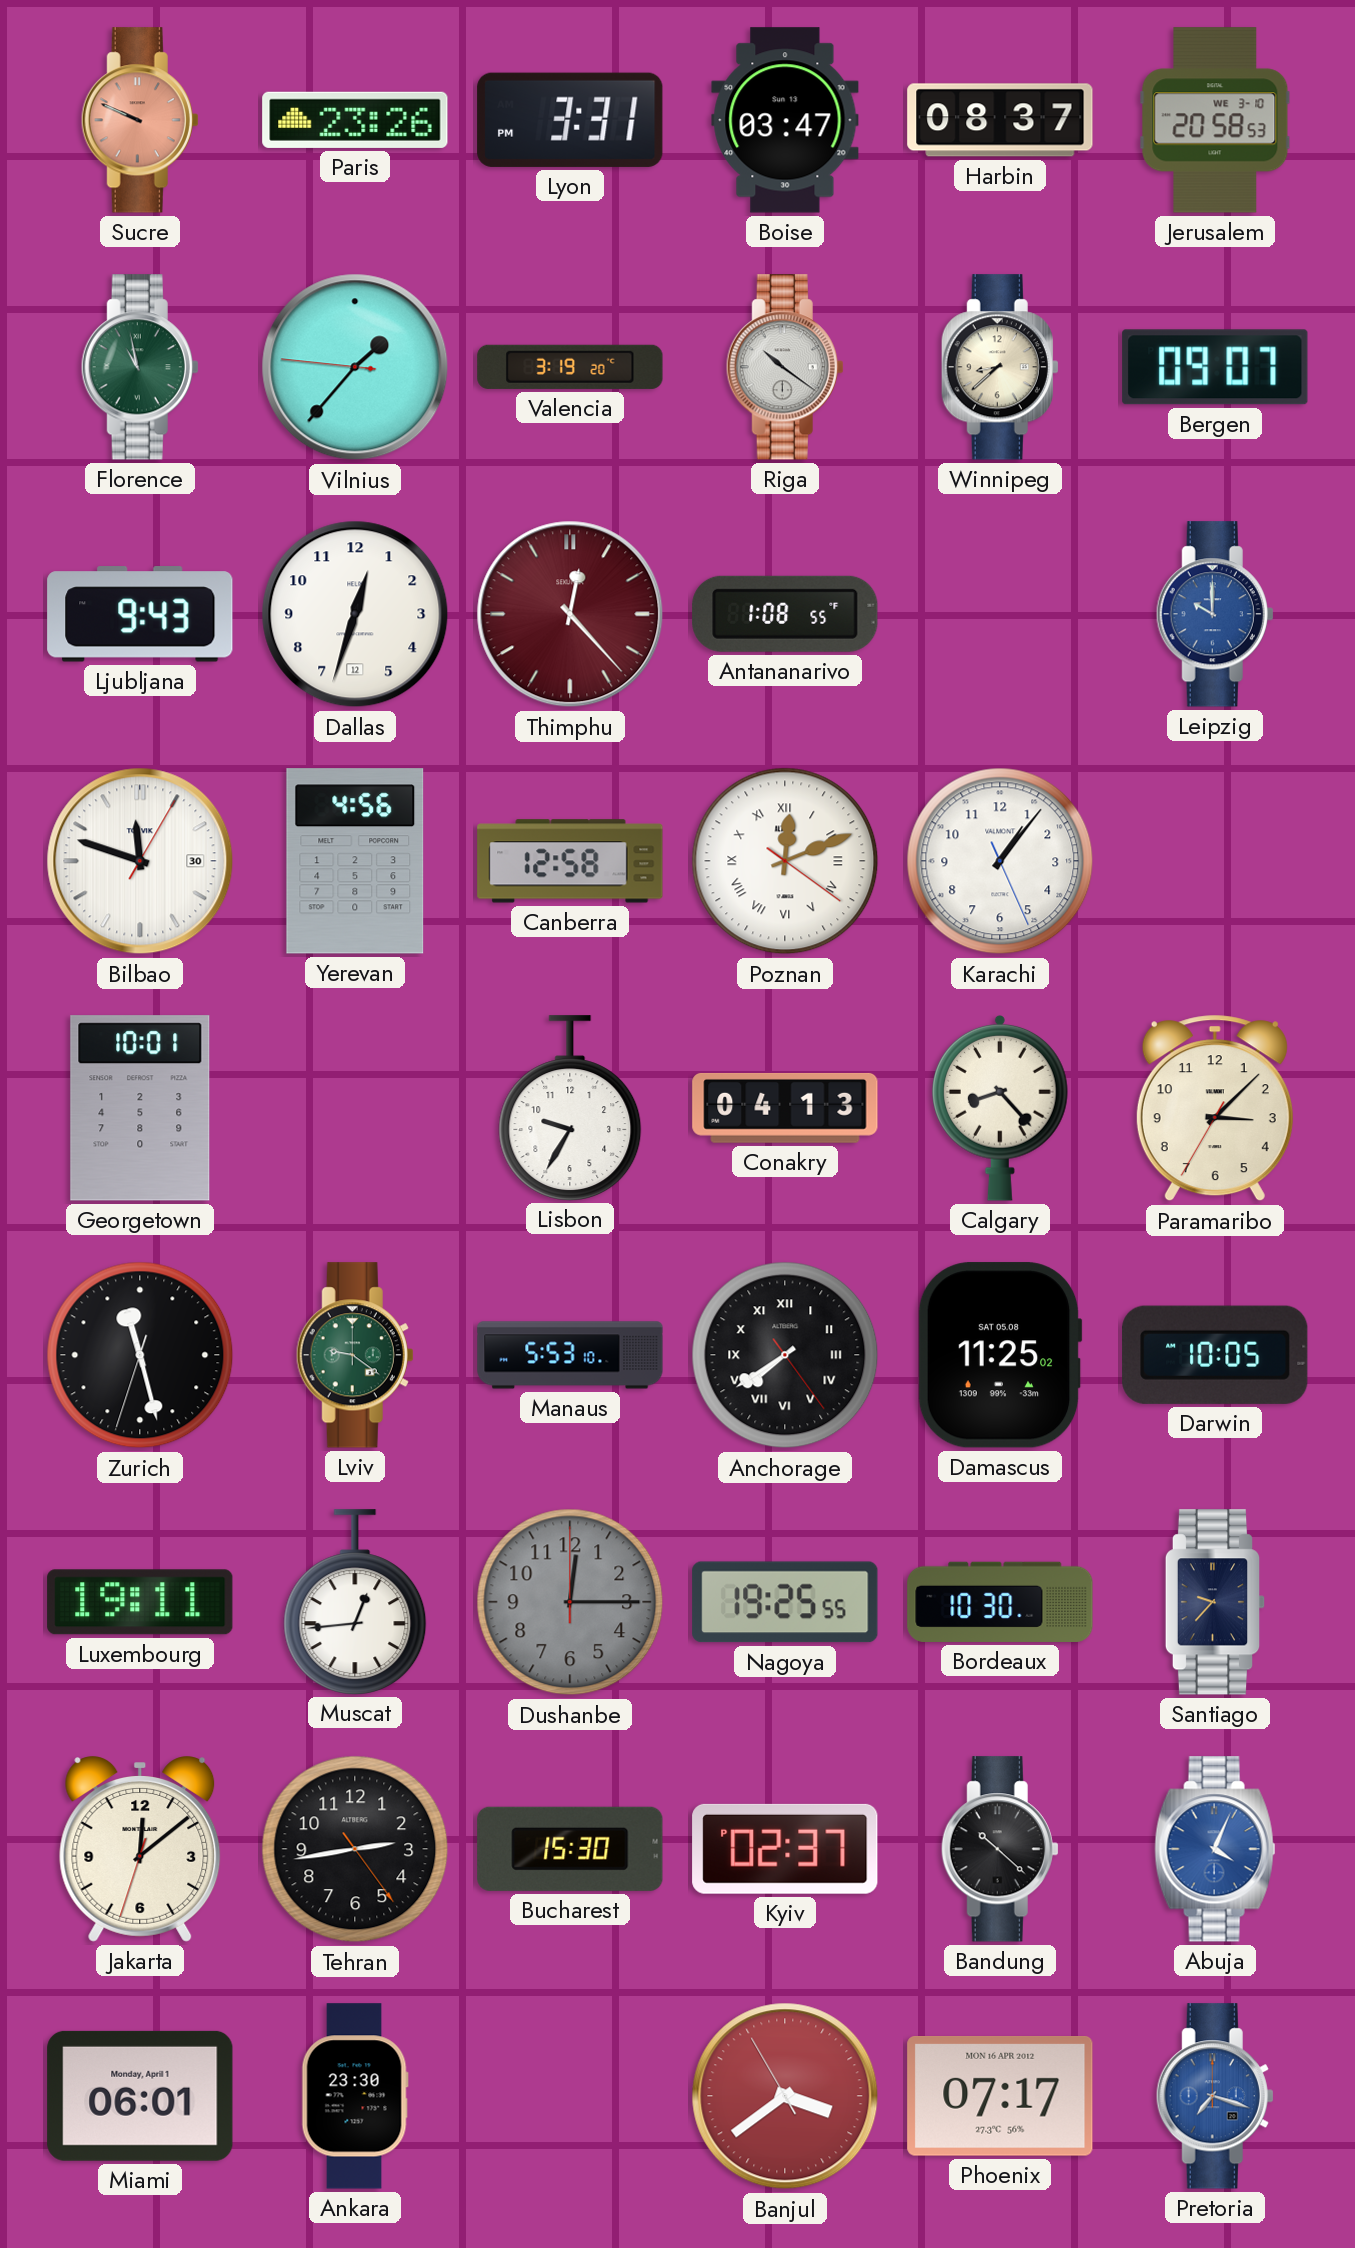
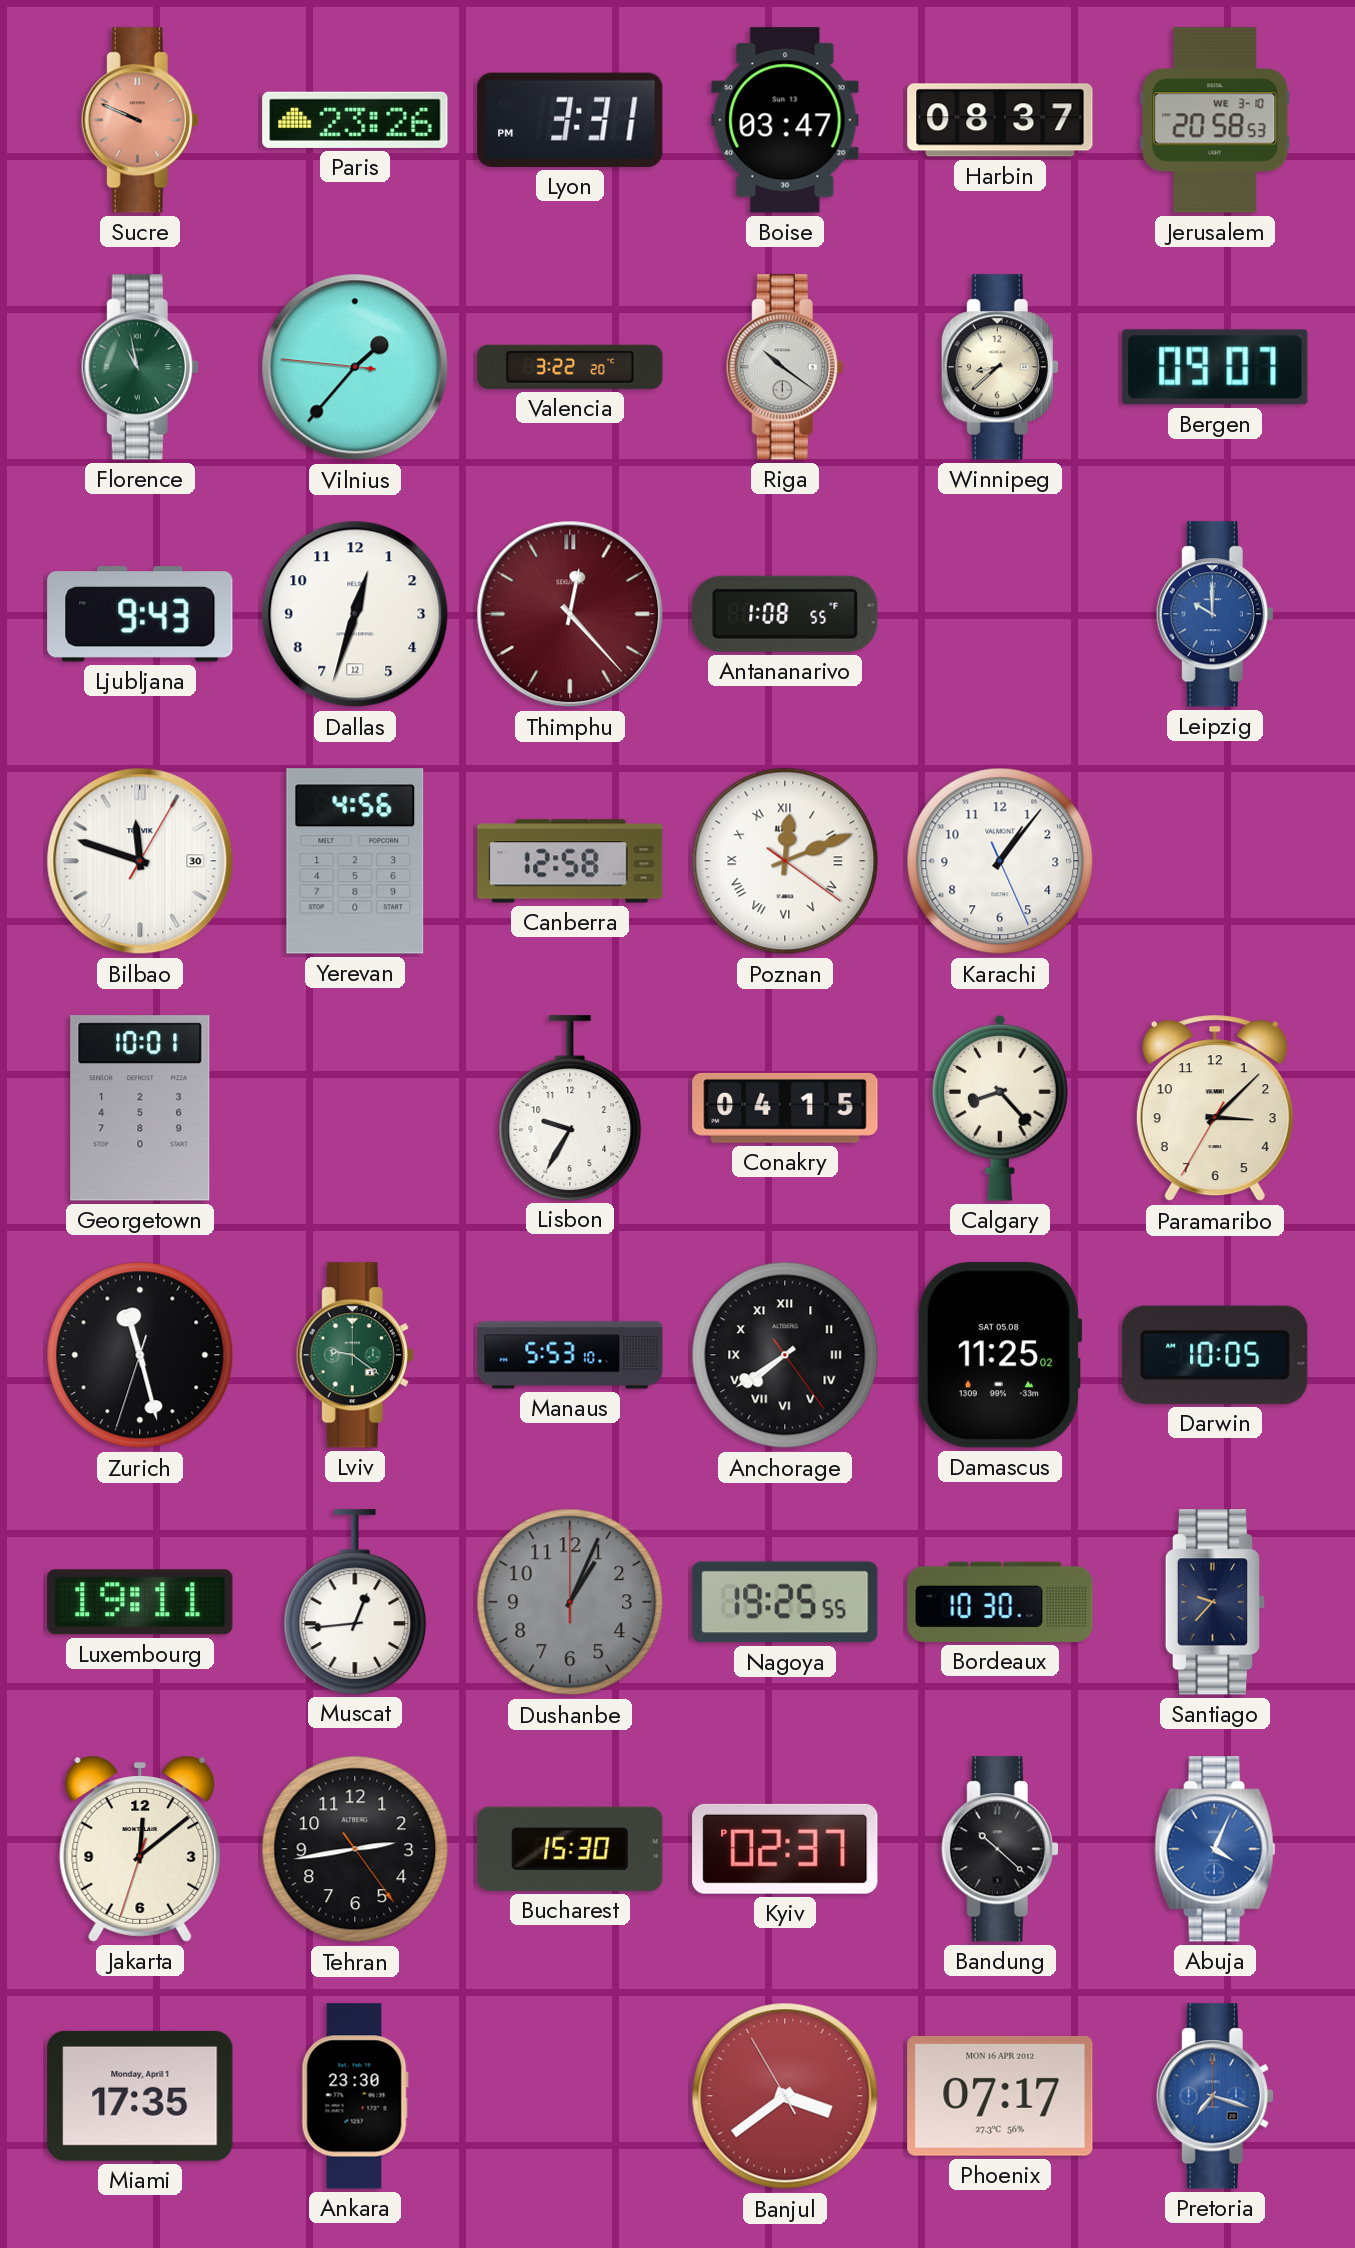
Valencia: 3:19 -> 3:22 (570, 367)
Conakry: 04:13 -> 04:15 (785, 1108)
Dushanbe: 12:15 -> 1:04 (570, 1602)
Miami: 06:01 -> 17:35 (140, 2096)
